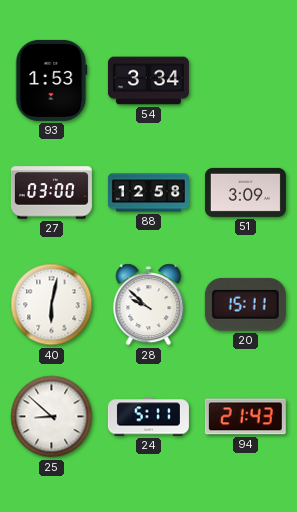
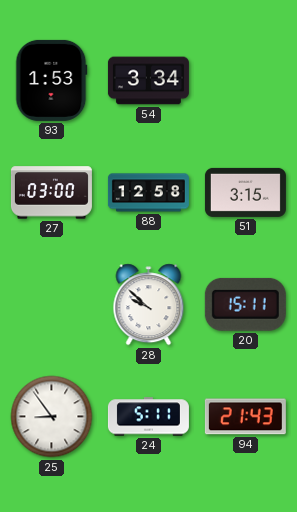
51: 3:09 -> 3:15 (245, 192)
40: 6:02 -> none (52, 305)
25: 8:52 -> 8:54 (52, 417)
